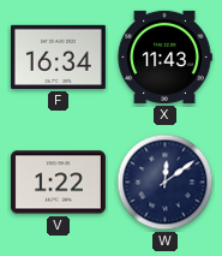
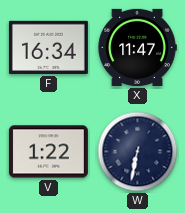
X: 11:43 -> 11:47 (137, 47)
W: 12:09 -> 6:32 (138, 152)
